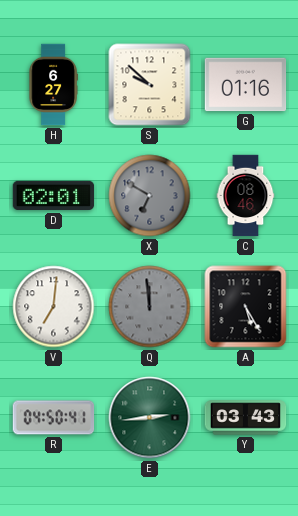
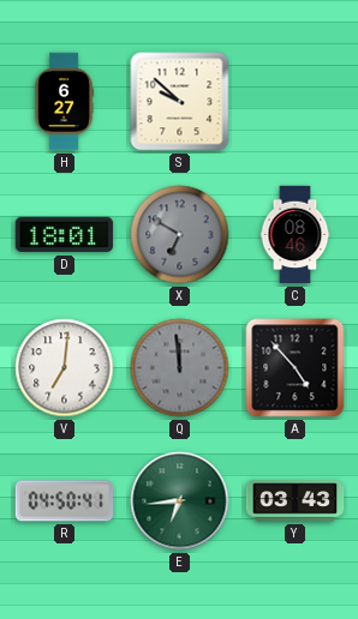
G: 01:16 -> none (246, 85)
D: 02:01 -> 18:01 (65, 235)
A: 5:25 -> 4:53 (296, 368)
E: 2:44 -> 6:44 (180, 501)
